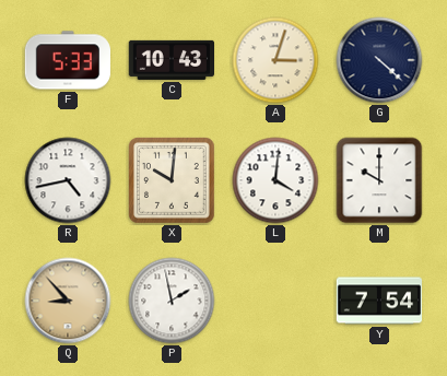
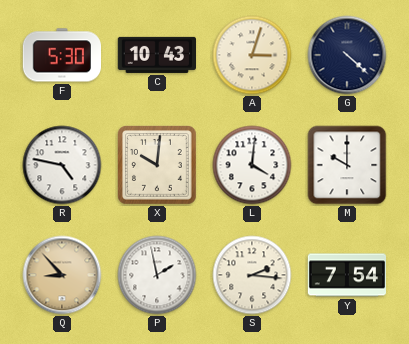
F: 5:33 -> 5:30 (61, 55)
R: 4:43 -> 4:47 (62, 165)
S: none -> 2:16 (252, 275)
